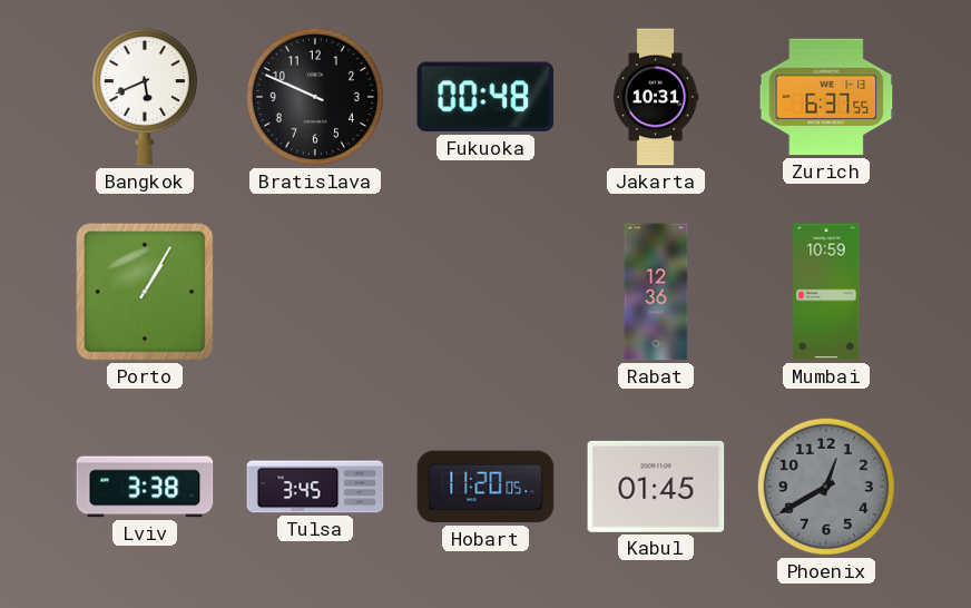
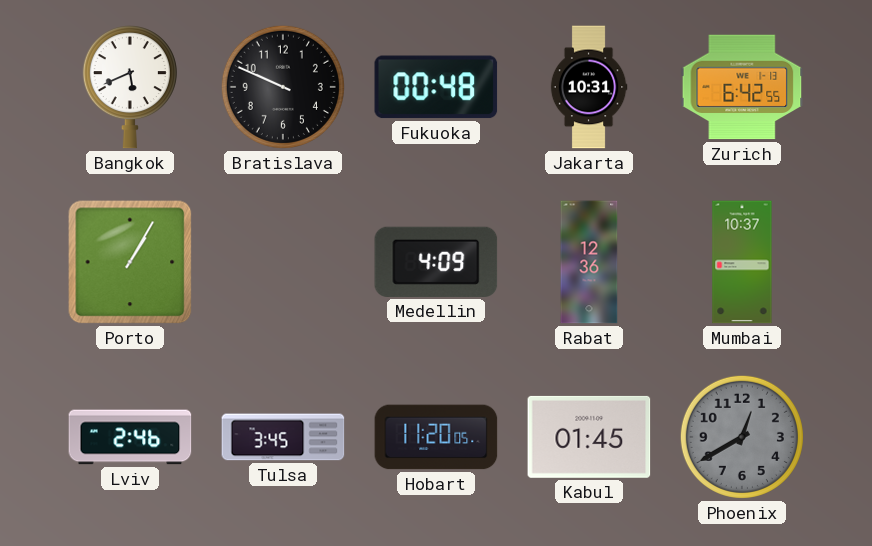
Zurich: 6:37 -> 6:42 (742, 87)
Medellin: none -> 4:09 (436, 262)
Mumbai: 10:59 -> 10:37 (742, 262)
Lviv: 3:38 -> 2:46 (130, 437)
